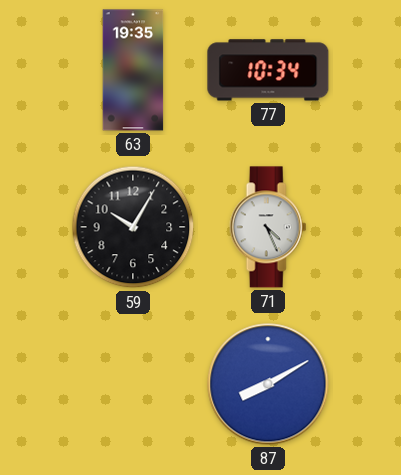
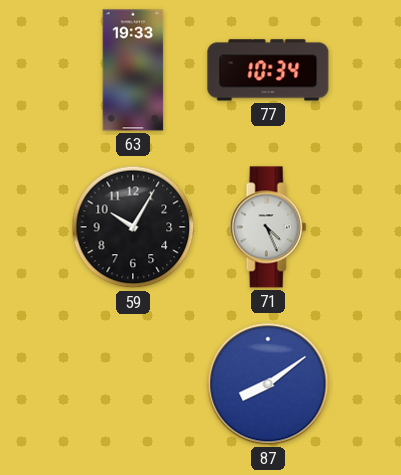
63: 19:35 -> 19:33 (133, 70)
87: 8:10 -> 8:09 (268, 384)
